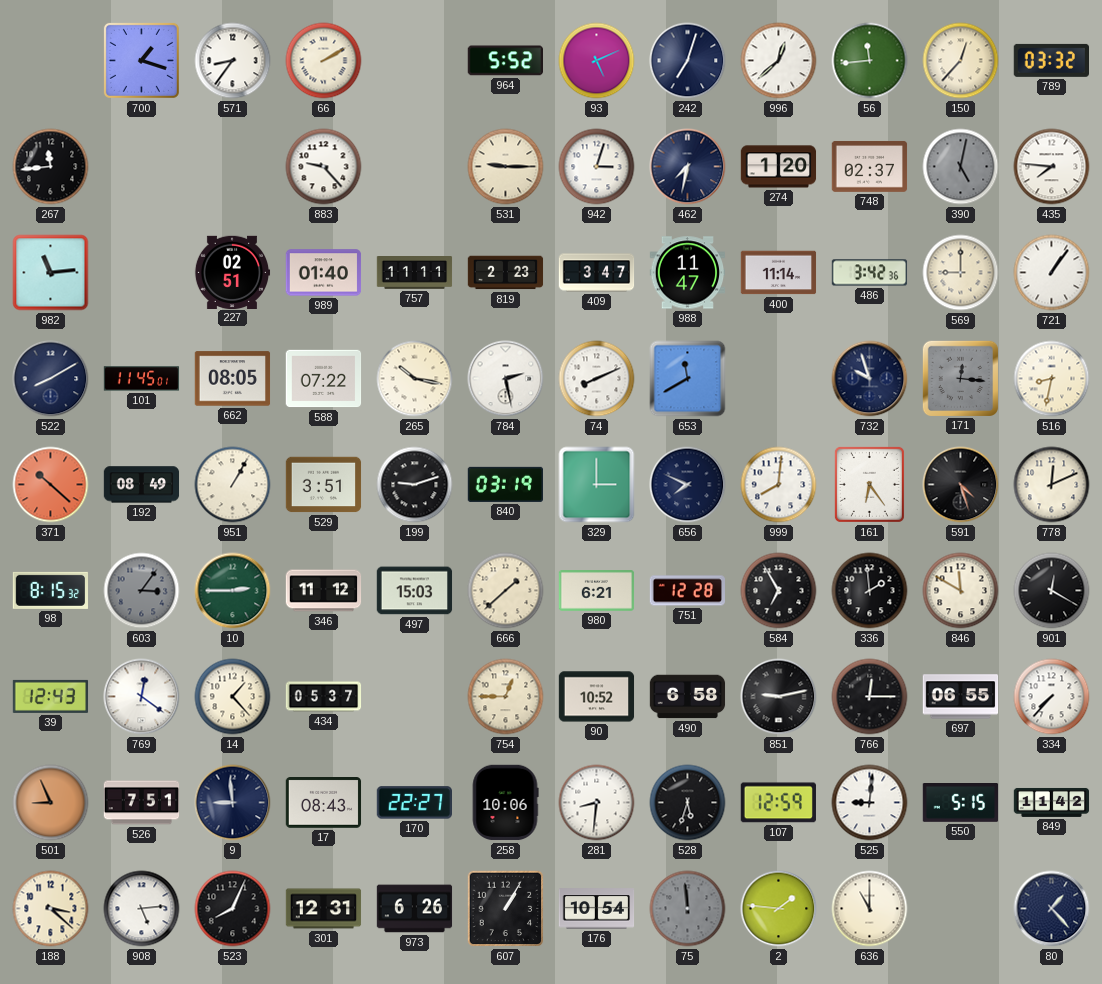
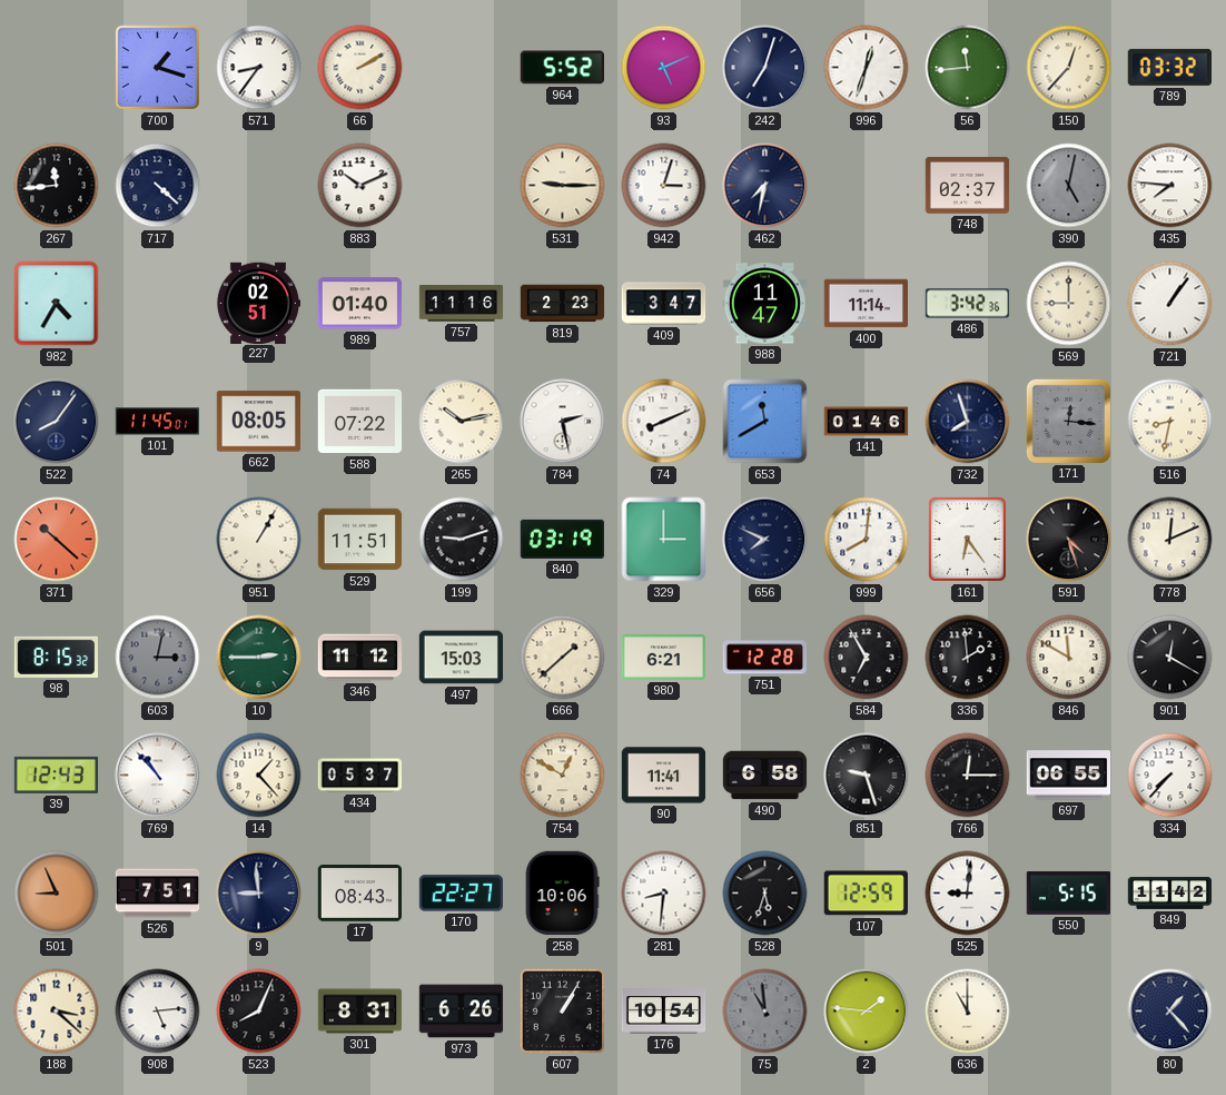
996: 12:38 -> 12:33 (867, 68)
717: none -> 4:22 (158, 186)
883: 9:23 -> 10:11 (360, 186)
274: 1:20 -> none (779, 167)
982: 11:14 -> 4:35 (57, 304)
757: 11:11 -> 11:16 (462, 304)
522: 8:10 -> 8:06 (57, 422)
265: 10:17 -> 10:13 (462, 422)
141: none -> 01:46 (867, 422)
732: 9:57 -> 7:57 (968, 422)
192: 08:49 -> none (142, 485)
529: 3:51 -> 11:51 (360, 540)
603: 3:06 -> 3:02 (158, 658)
769: 12:21 -> 10:53 (158, 776)
754: 12:45 -> 12:50 (563, 776)
90: 10:52 -> 11:41 (664, 776)
851: 9:13 -> 9:27 (867, 776)
301: 12:31 -> 8:31 (360, 1012)
75: 11:59 -> 10:59 (765, 1012)
